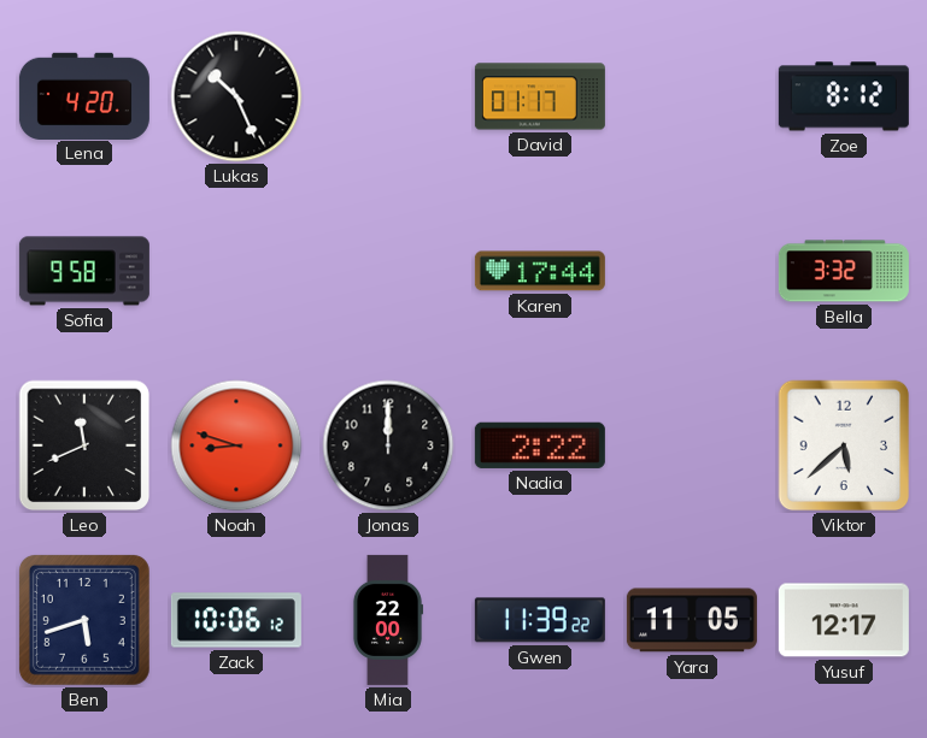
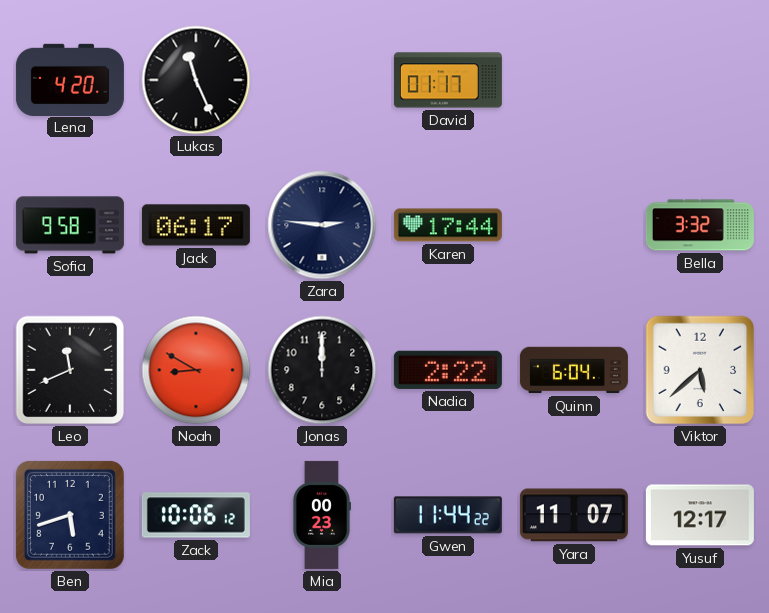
Lukas: 10:26 -> 11:26 (196, 80)
Zoe: 8:12 -> none (844, 96)
Jack: none -> 06:17 (196, 225)
Zara: none -> 2:46 (322, 225)
Noah: 8:48 -> 8:50 (196, 370)
Quinn: none -> 6:04 (574, 370)
Mia: 22:00 -> 00:23 (321, 515)
Gwen: 11:39 -> 11:44 (448, 515)
Yara: 11:05 -> 11:07 (574, 515)
